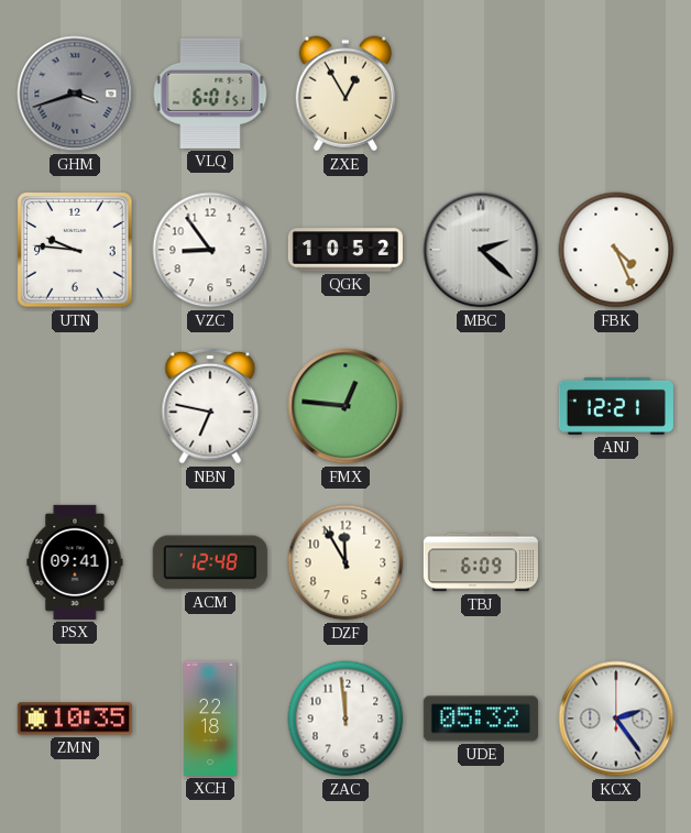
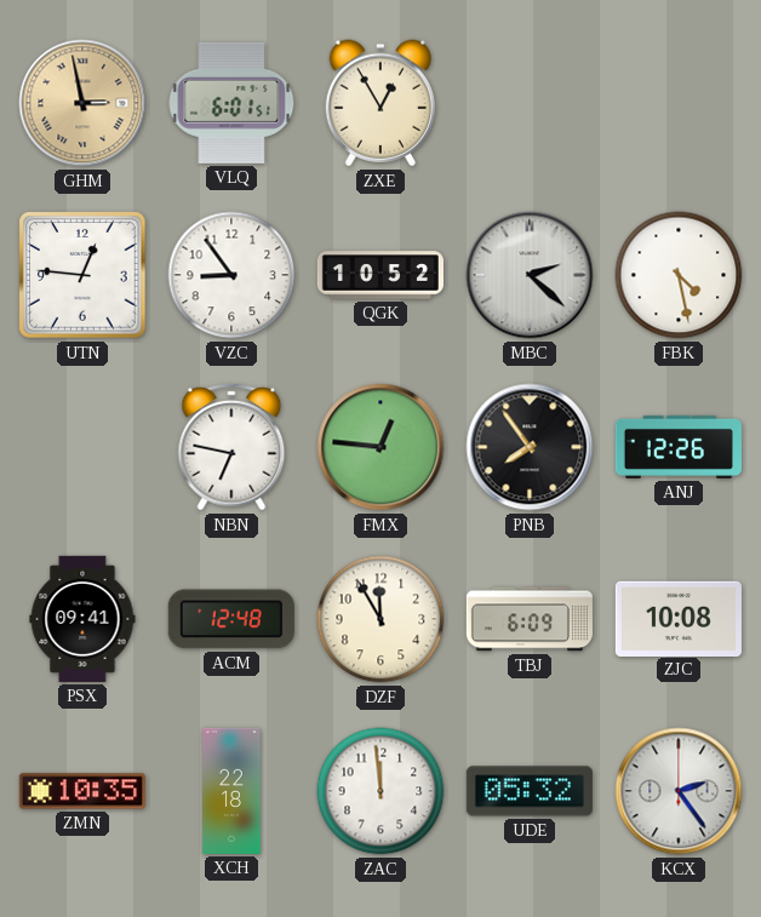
GHM: 3:42 -> 2:58 (82, 103)
GHM dial: grey -> champagne (82, 103)
UTN: 9:46 -> 12:46 (82, 275)
FBK: 4:26 -> 4:28 (679, 275)
PNB: none -> 7:54 (530, 447)
ANJ: 12:21 -> 12:26 (679, 447)
ZJC: none -> 10:08 (679, 618)
